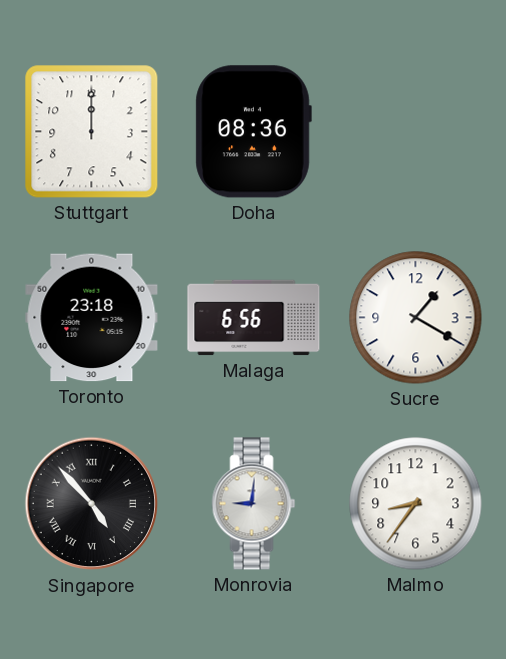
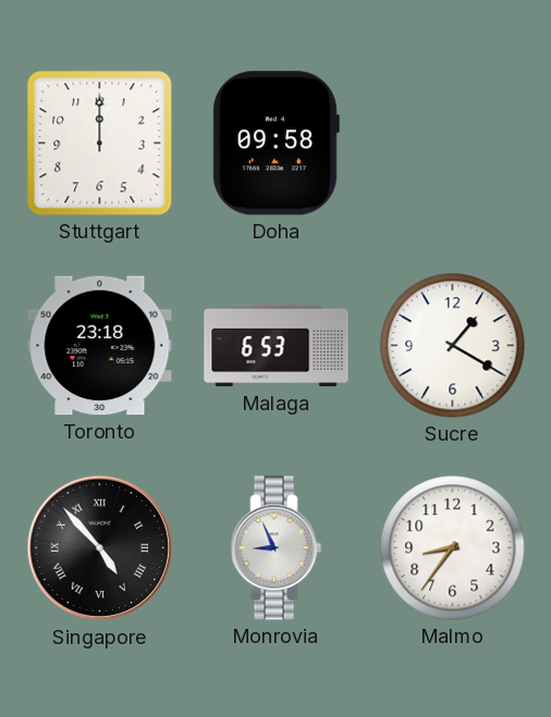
Doha: 08:36 -> 09:58 (275, 144)
Malaga: 6:56 -> 6:53 (277, 346)
Monrovia: 9:01 -> 8:56 (277, 548)
